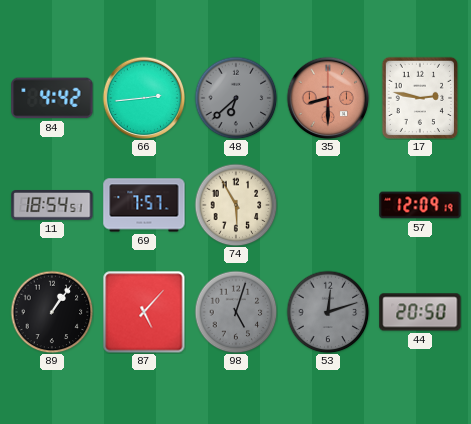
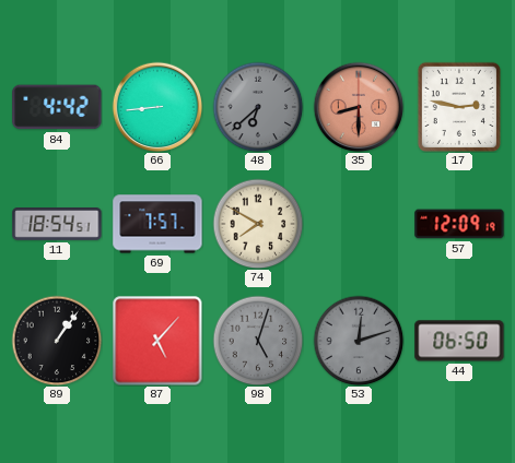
66: 2:44 -> 8:44 (157, 107)
74: 5:55 -> 7:50 (258, 224)
44: 20:50 -> 06:50 (459, 341)
